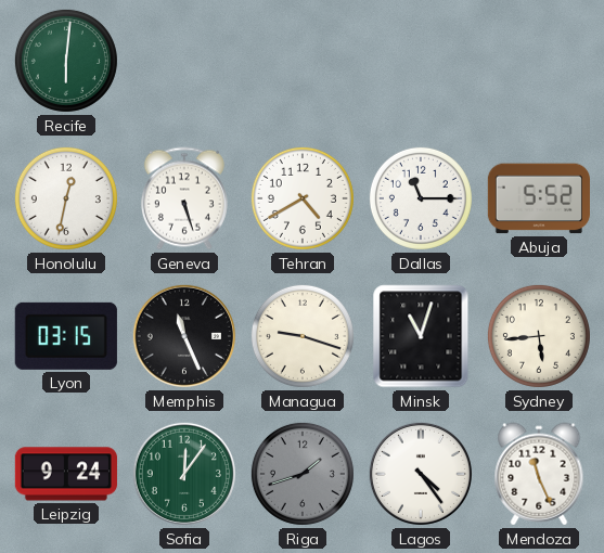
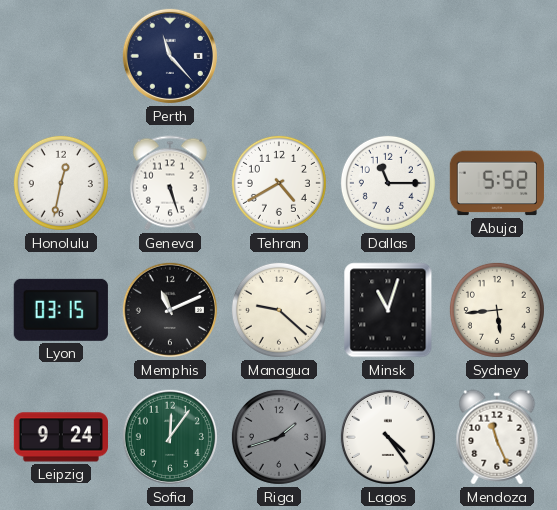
Recife: 6:01 -> none (66, 61)
Perth: none -> 11:23 (170, 56)
Memphis: 11:26 -> 11:11 (170, 310)
Managua: 9:18 -> 9:22 (279, 310)
